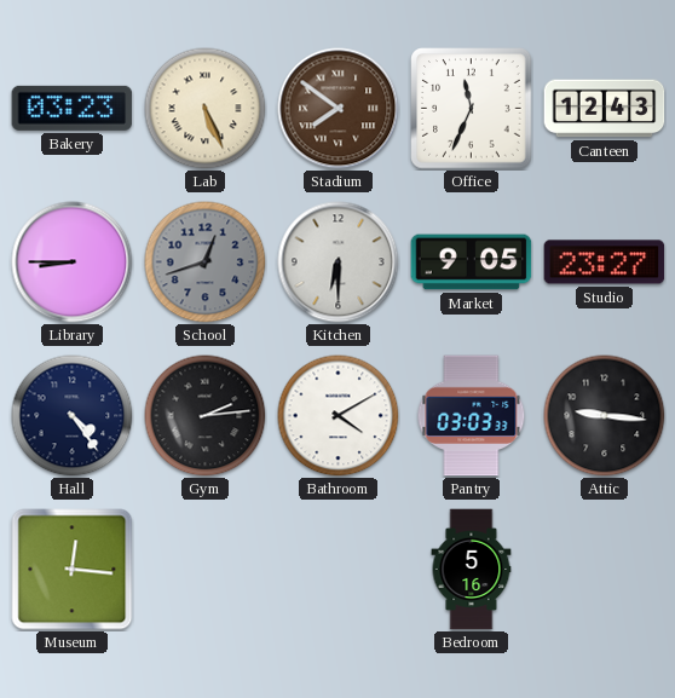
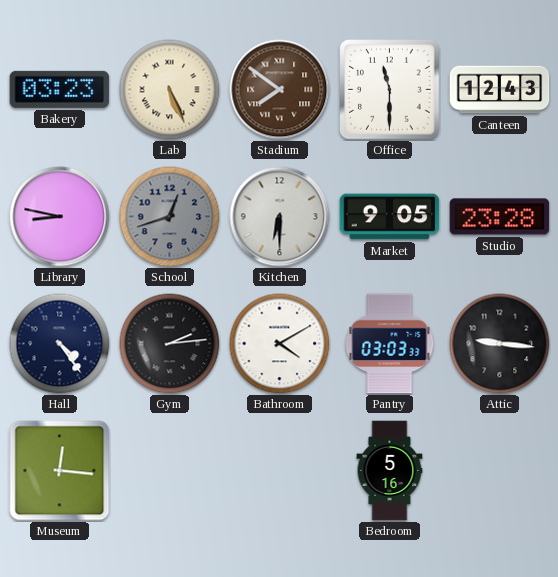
Office: 11:34 -> 11:30 (390, 90)
Library: 8:45 -> 8:47 (60, 217)
Studio: 23:27 -> 23:28 (500, 217)
